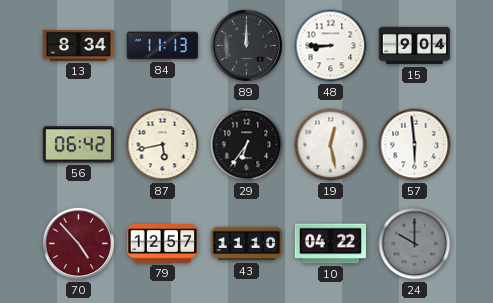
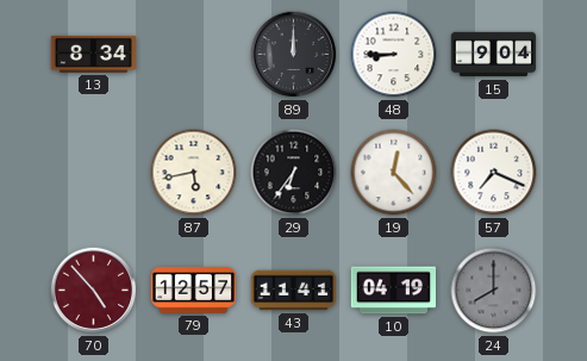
84: 11:13 -> none (162, 46)
56: 06:42 -> none (78, 145)
19: 12:28 -> 12:23 (394, 173)
57: 5:59 -> 7:19 (494, 173)
43: 11:10 -> 11:41 (294, 291)
10: 04:22 -> 04:19 (393, 291)
24: 10:00 -> 8:00 (494, 291)
